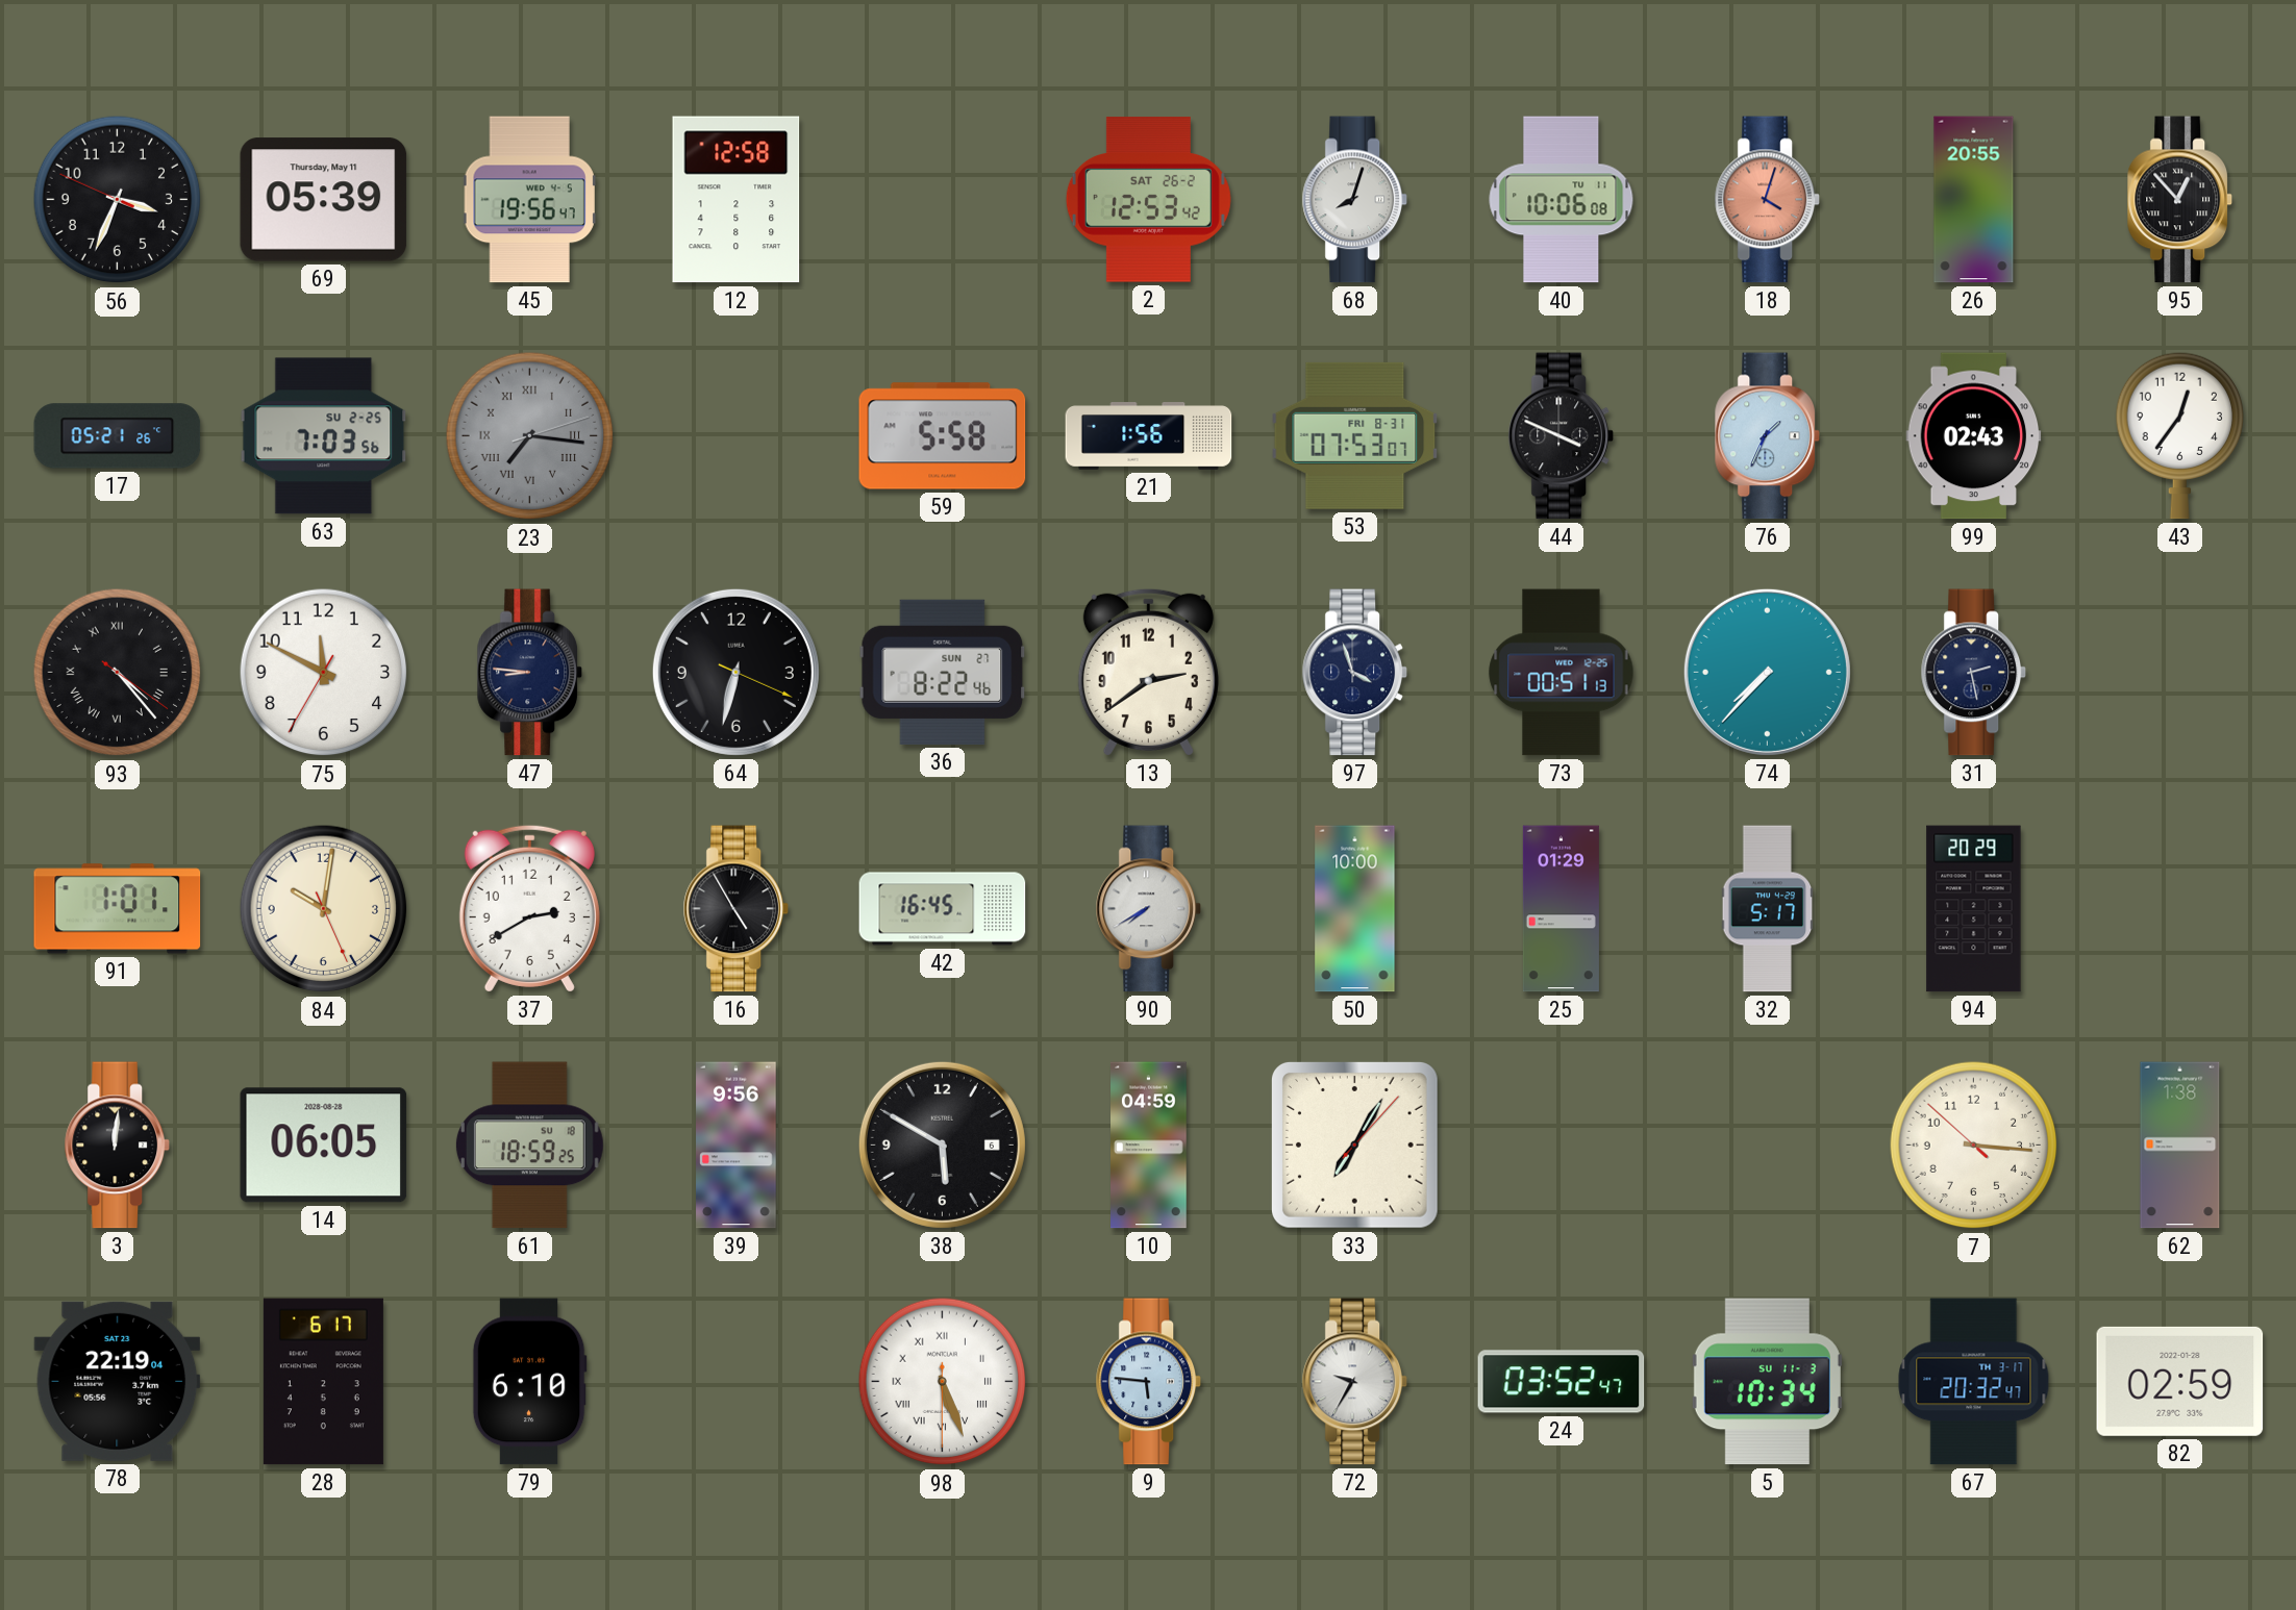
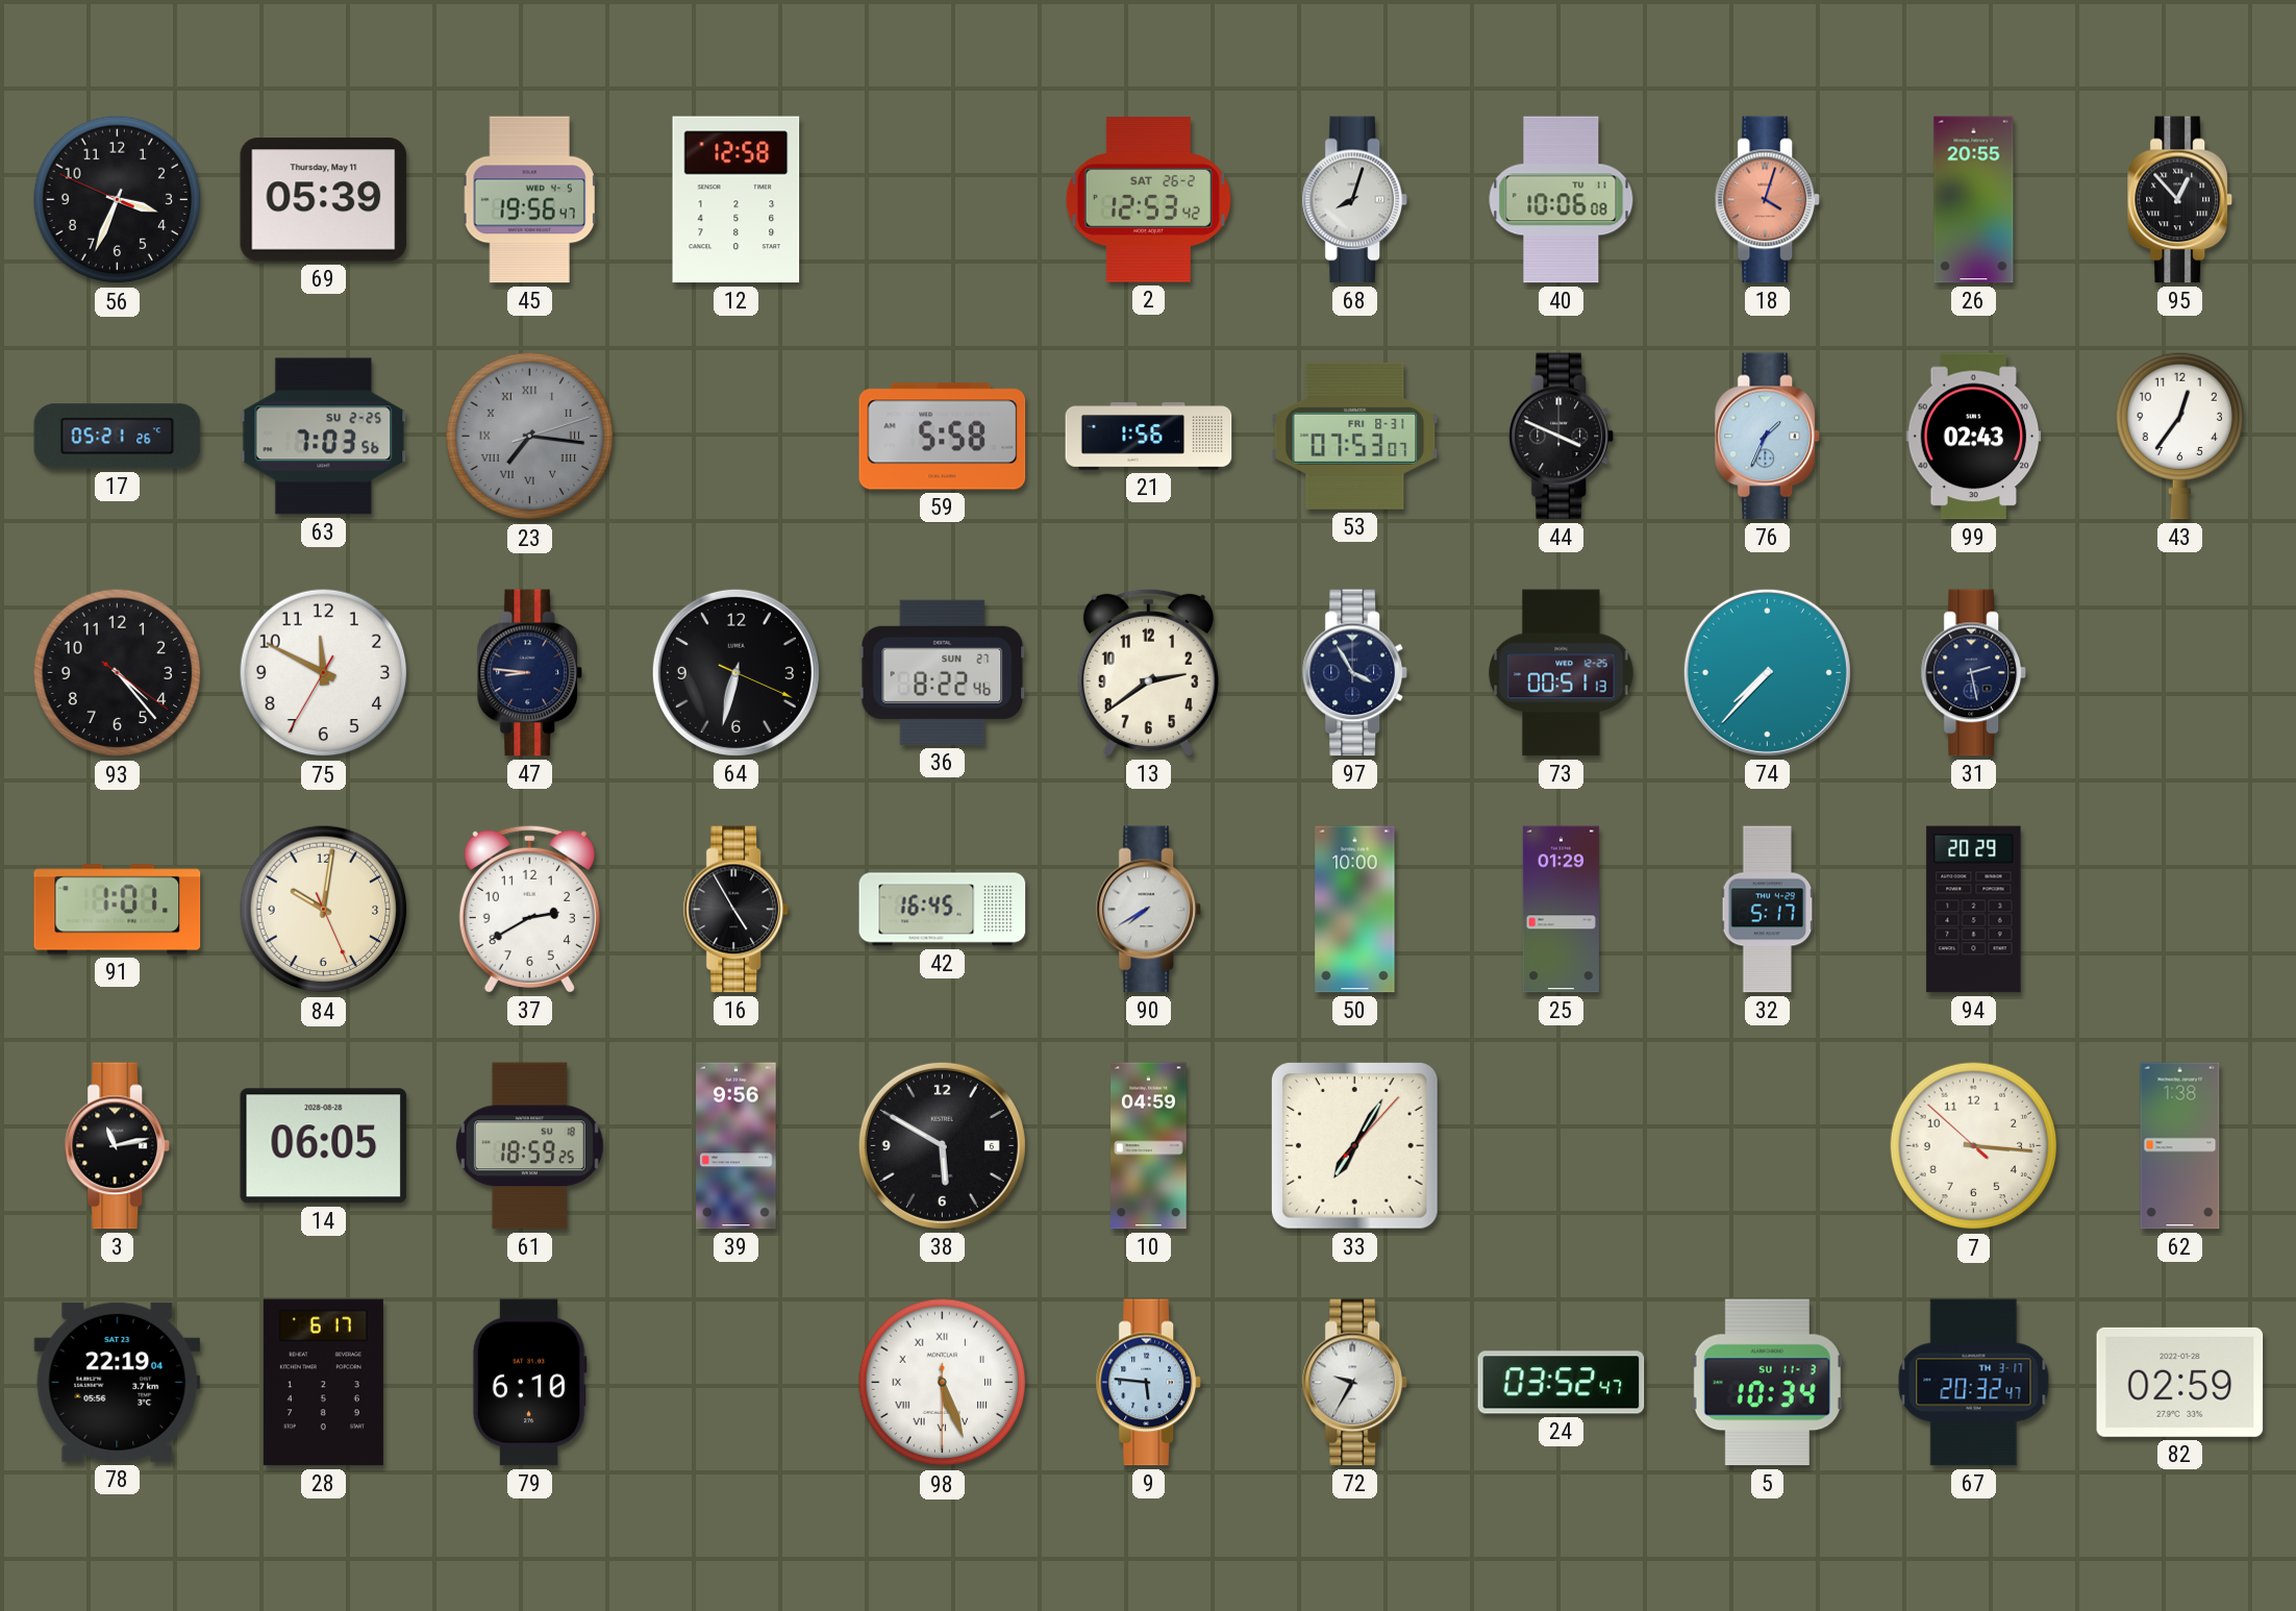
93 numerals: Roman -> Arabic (118, 673)
97: 3:57 -> 3:55 (1354, 673)
3: 12:01 -> 11:13 (117, 1146)
